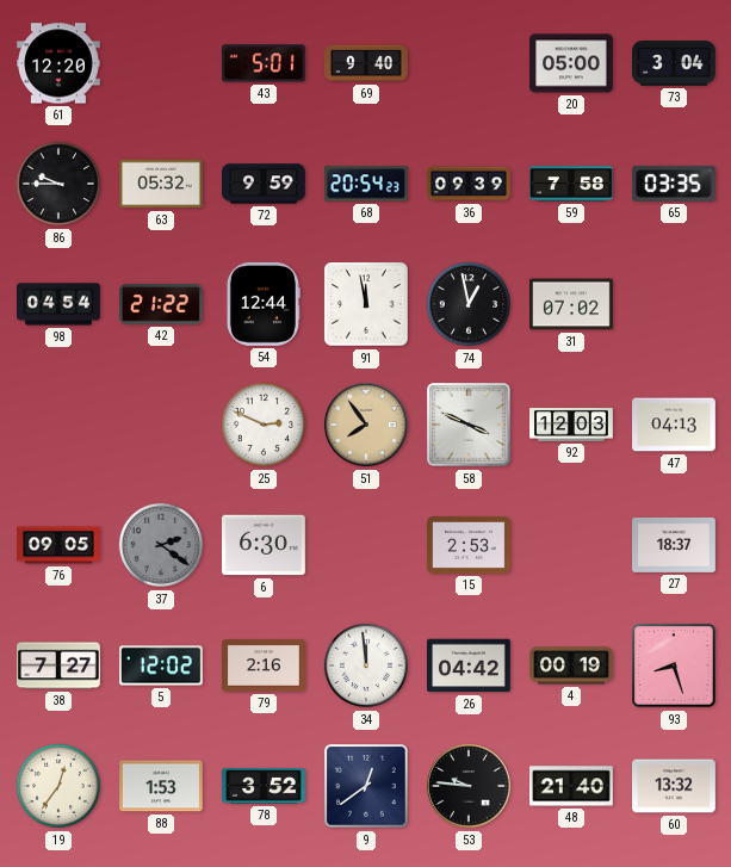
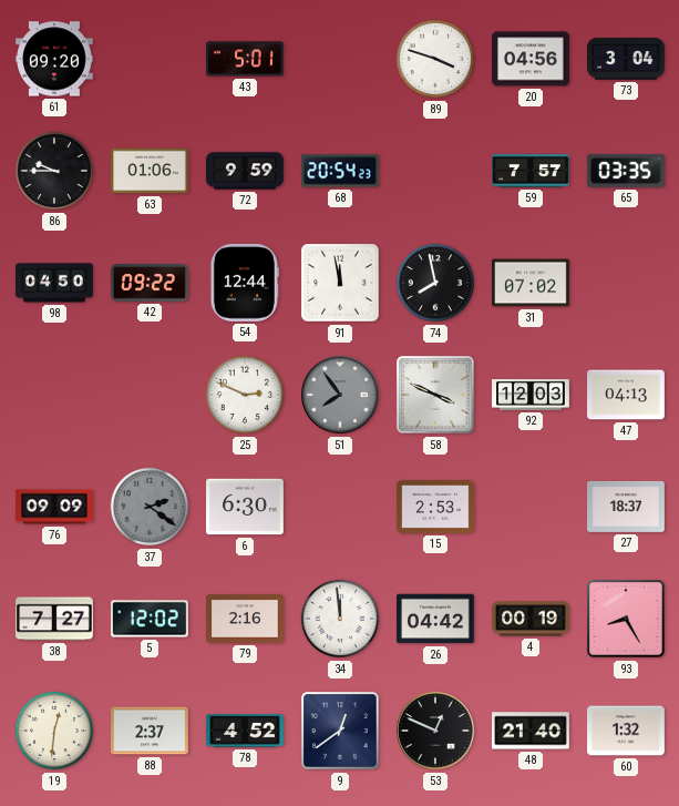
61: 12:20 -> 09:20 (55, 59)
69: 9:40 -> none (367, 63)
89: none -> 3:48 (435, 59)
20: 05:00 -> 04:56 (532, 59)
63: 05:32 -> 01:06 (151, 171)
36: 09:39 -> none (470, 184)
59: 7:58 -> 7:57 (532, 171)
98: 04:54 -> 04:50 (55, 283)
42: 21:22 -> 09:22 (151, 284)
74: 12:58 -> 7:58 (435, 283)
51 dial: champagne -> grey (340, 395)
76: 09:05 -> 09:09 (54, 507)
93: 8:27 -> 8:25 (626, 619)
19: 12:36 -> 12:31 (54, 731)
88: 1:53 -> 2:37 (151, 731)
78: 3:52 -> 4:52 (245, 731)
53: 9:46 -> 12:49 (435, 731)
60: 13:32 -> 1:32 (627, 731)
